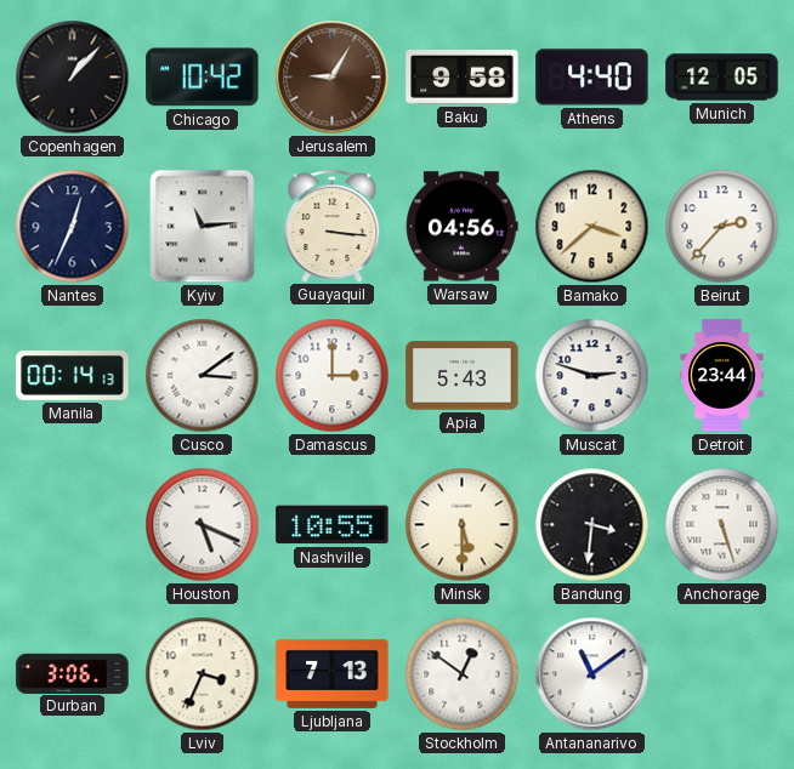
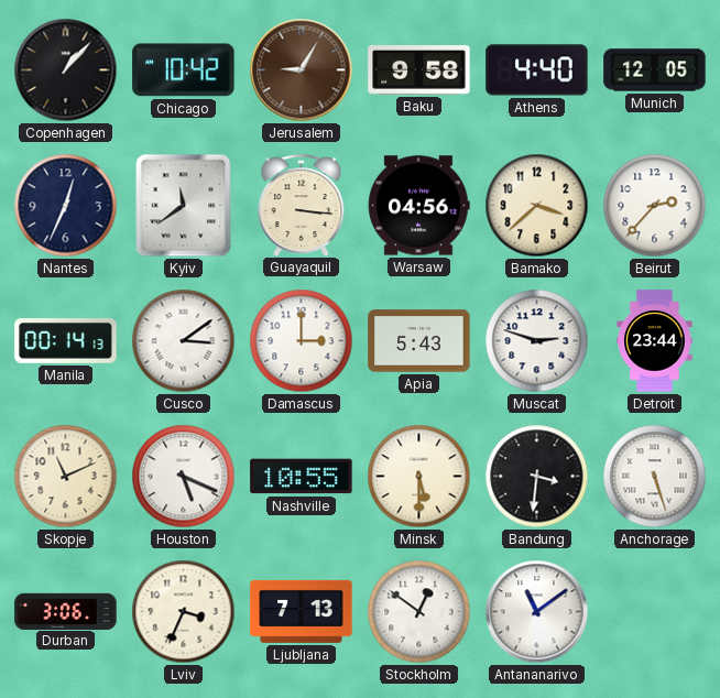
Kyiv: 11:14 -> 11:39 (184, 206)
Skopje: none -> 11:11 (66, 477)
